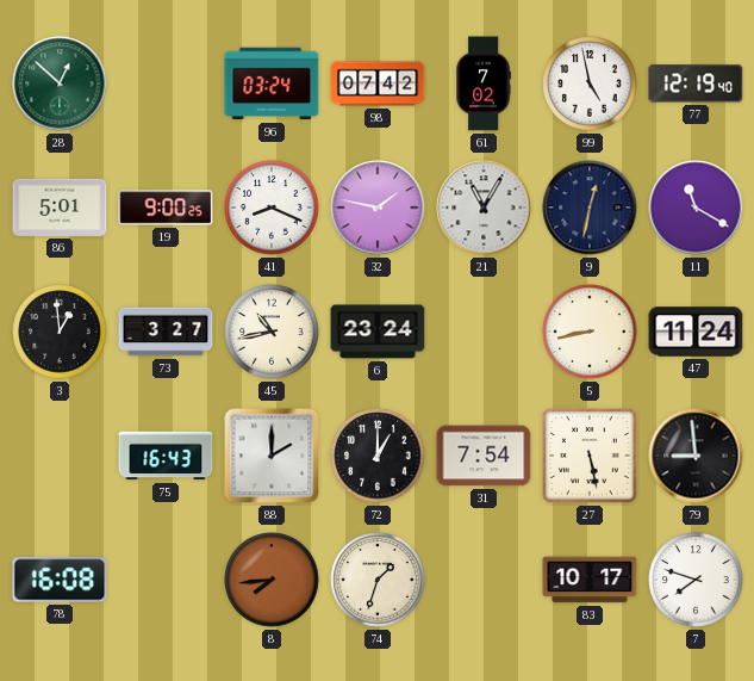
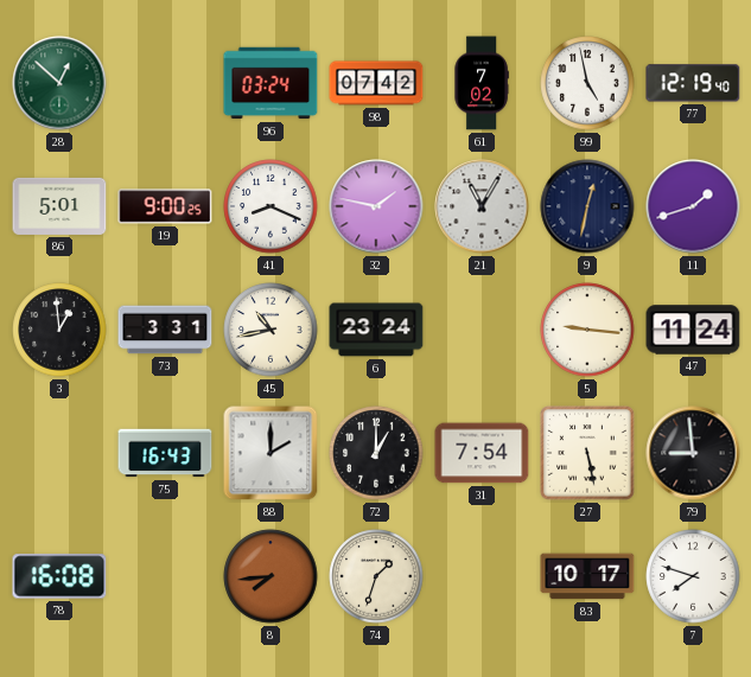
11: 11:20 -> 1:42 (693, 206)
73: 3:27 -> 3:31 (165, 330)
5: 8:43 -> 9:16 (587, 330)
